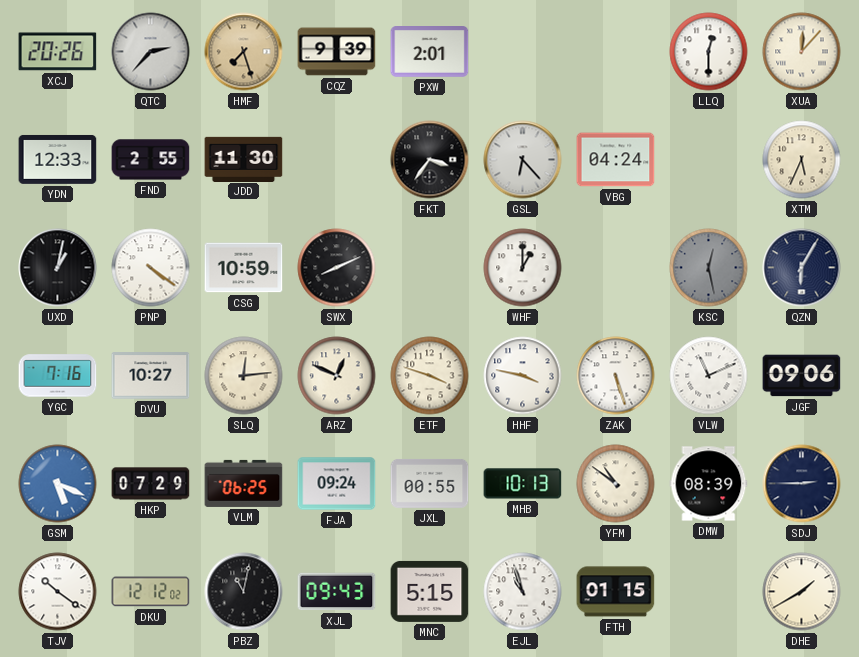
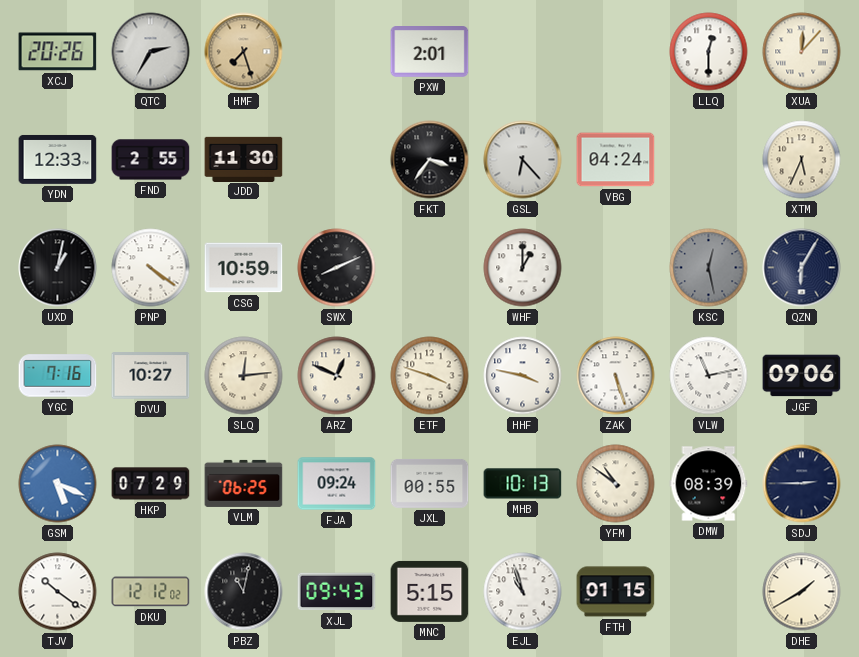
QTC: 2:37 -> 2:35 (151, 52)
CQZ: 9:39 -> none (337, 52)
VLW: 11:11 -> 11:13 (709, 376)
